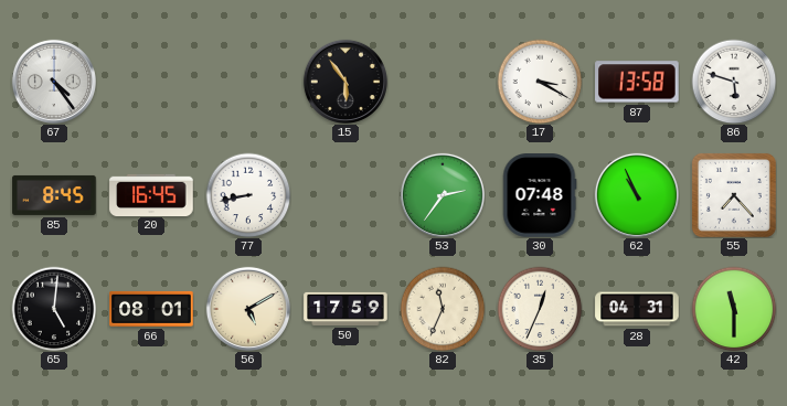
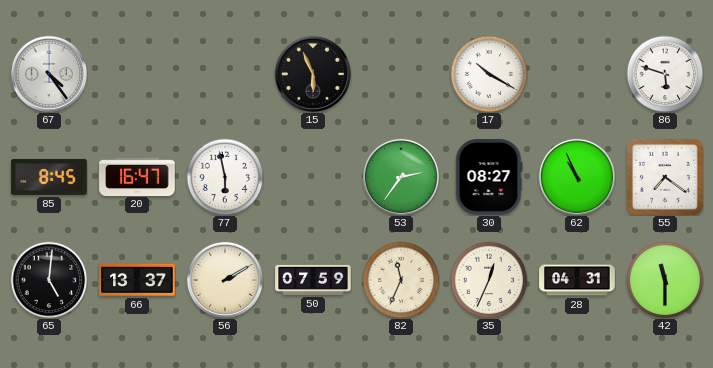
15: 5:54 -> 5:56 (313, 74)
17: 3:20 -> 10:20 (489, 74)
87: 13:58 -> none (637, 82)
20: 16:45 -> 16:47 (137, 176)
77: 8:43 -> 5:58 (225, 177)
30: 07:48 -> 08:27 (489, 177)
55: 7:23 -> 7:21 (665, 177)
66: 08:01 -> 13:37 (137, 280)
56: 5:10 -> 2:10 (225, 280)
50: 17:59 -> 07:59 (313, 280)
